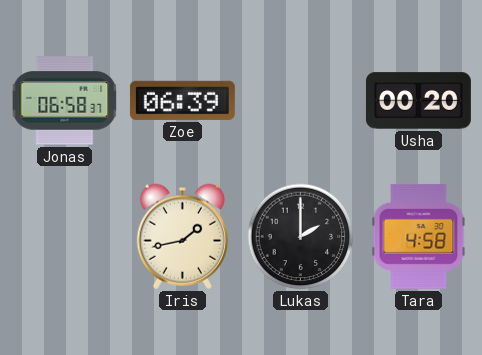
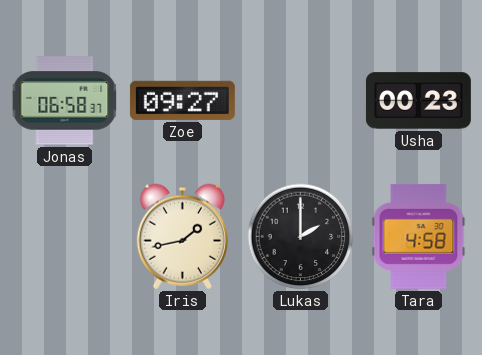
Zoe: 06:39 -> 09:27 (182, 100)
Usha: 00:20 -> 00:23 (418, 101)
